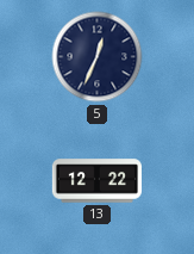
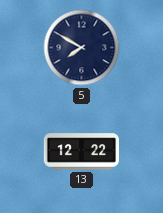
5: 12:34 -> 7:50 (82, 48)
